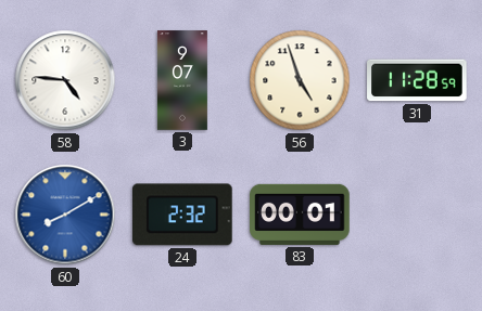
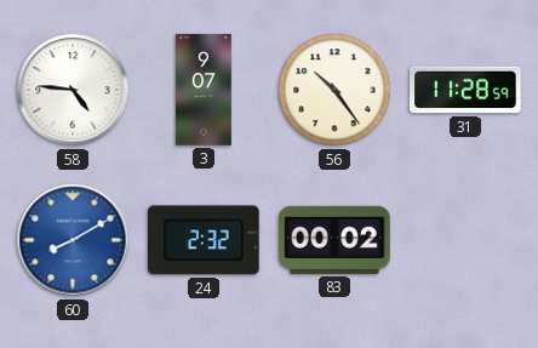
56: 4:57 -> 10:24 (334, 90)
83: 00:01 -> 00:02 (334, 240)
